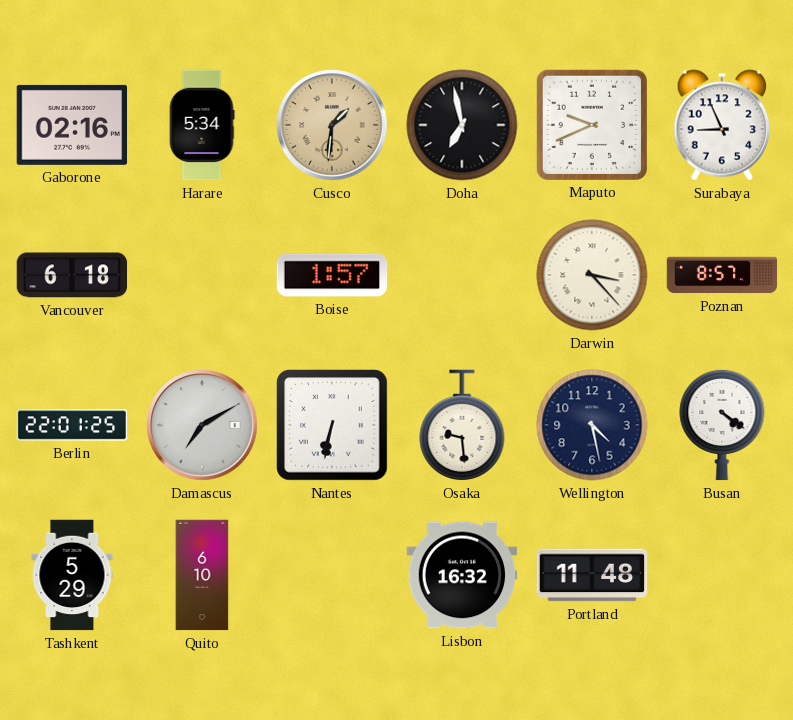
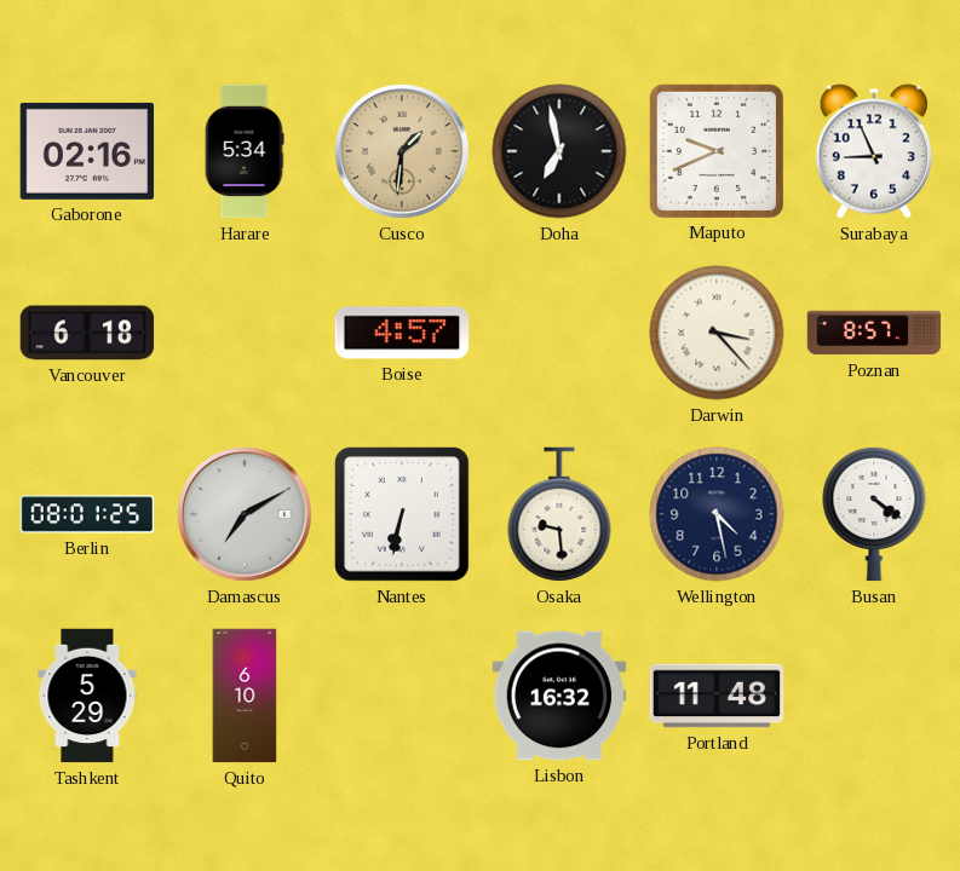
Boise: 1:57 -> 4:57 (402, 333)
Berlin: 22:01 -> 08:01 (87, 514)
